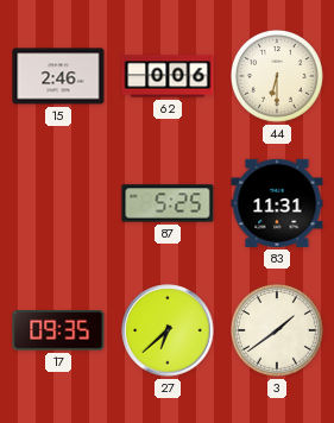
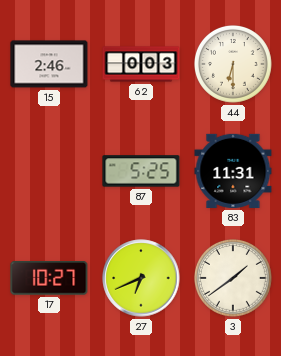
62: 0:06 -> 0:03 (141, 64)
17: 09:35 -> 10:27 (49, 278)
27: 6:38 -> 6:41 (141, 278)
